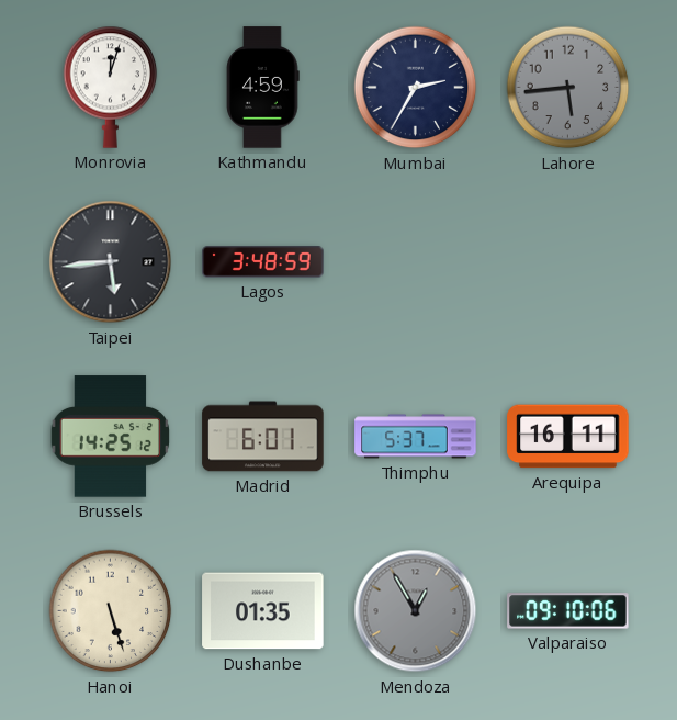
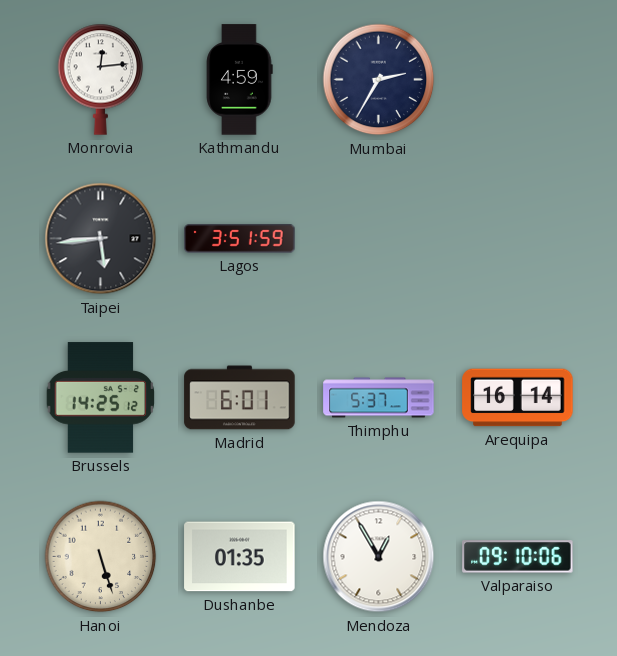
Monrovia: 12:03 -> 12:14 (101, 79)
Lahore: 5:44 -> none (568, 88)
Lagos: 3:48 -> 3:51 (240, 239)
Arequipa: 16:11 -> 16:14 (518, 398)
Mendoza dial: grey -> white (379, 557)
